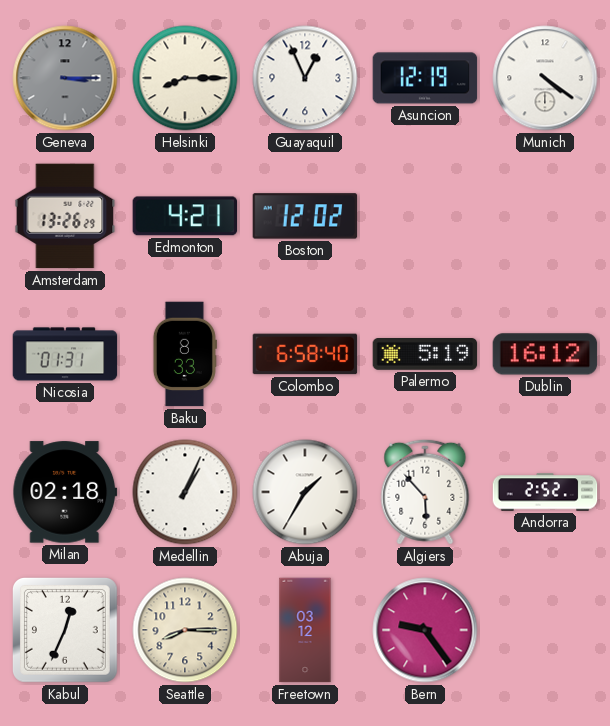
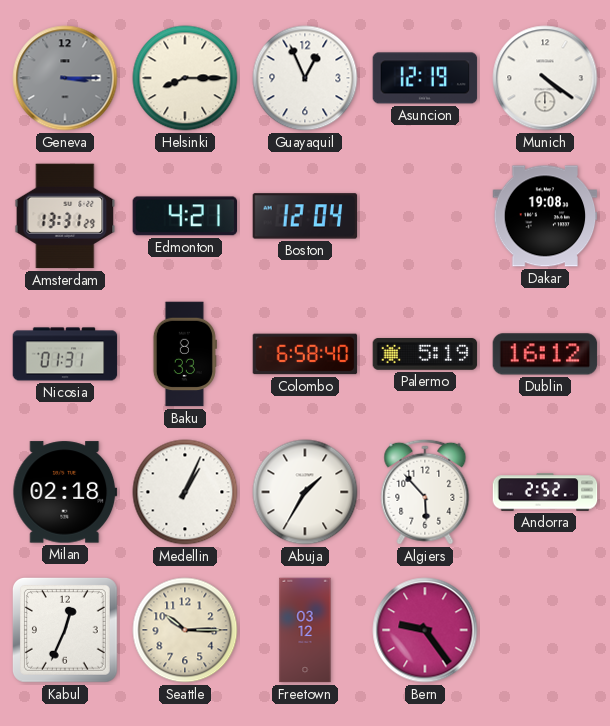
Amsterdam: 13:26 -> 13:31 (65, 216)
Boston: 12:02 -> 12:04 (305, 216)
Dakar: none -> 19:08 (545, 216)
Seattle: 8:15 -> 10:15 (185, 630)
